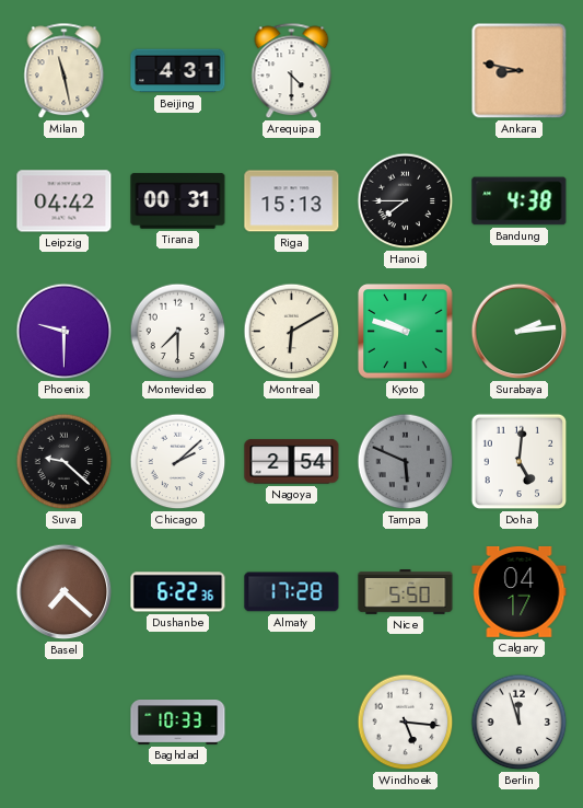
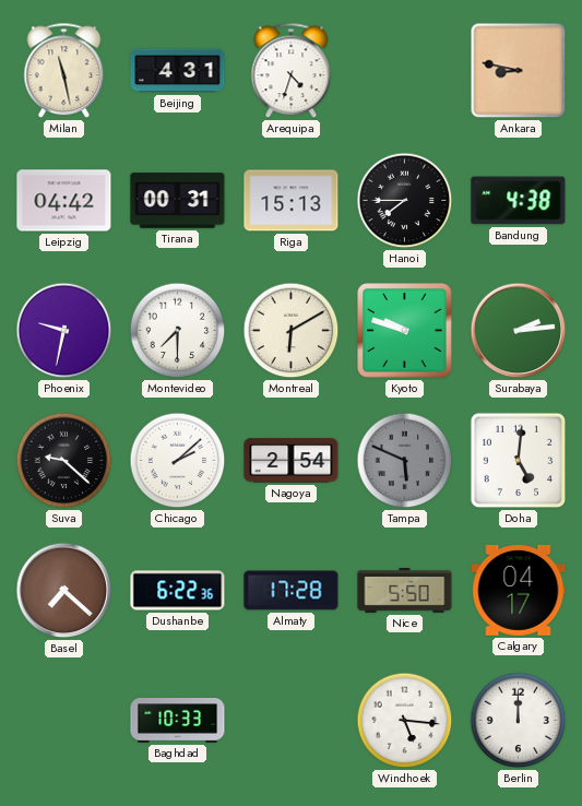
Arequipa: 4:30 -> 4:33 (292, 71)
Phoenix: 9:30 -> 9:32 (64, 331)
Berlin: 11:57 -> 12:00 (519, 721)
